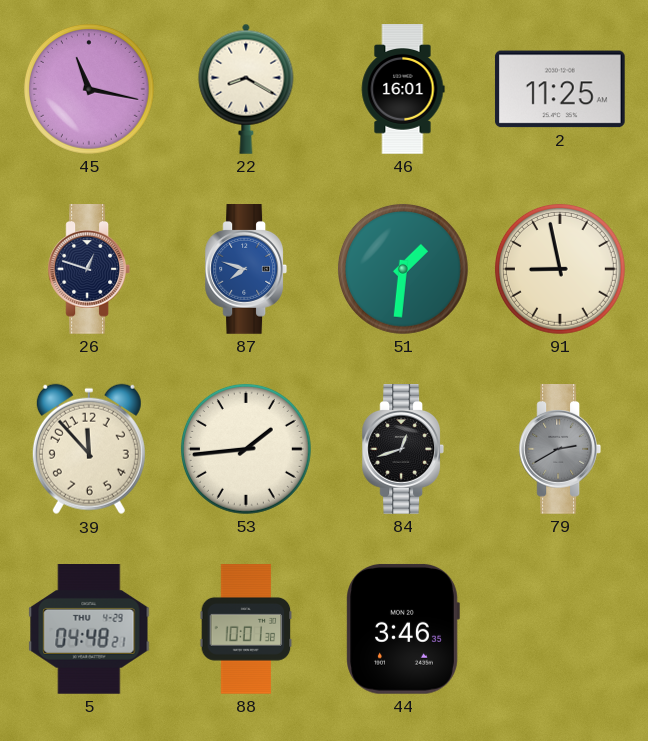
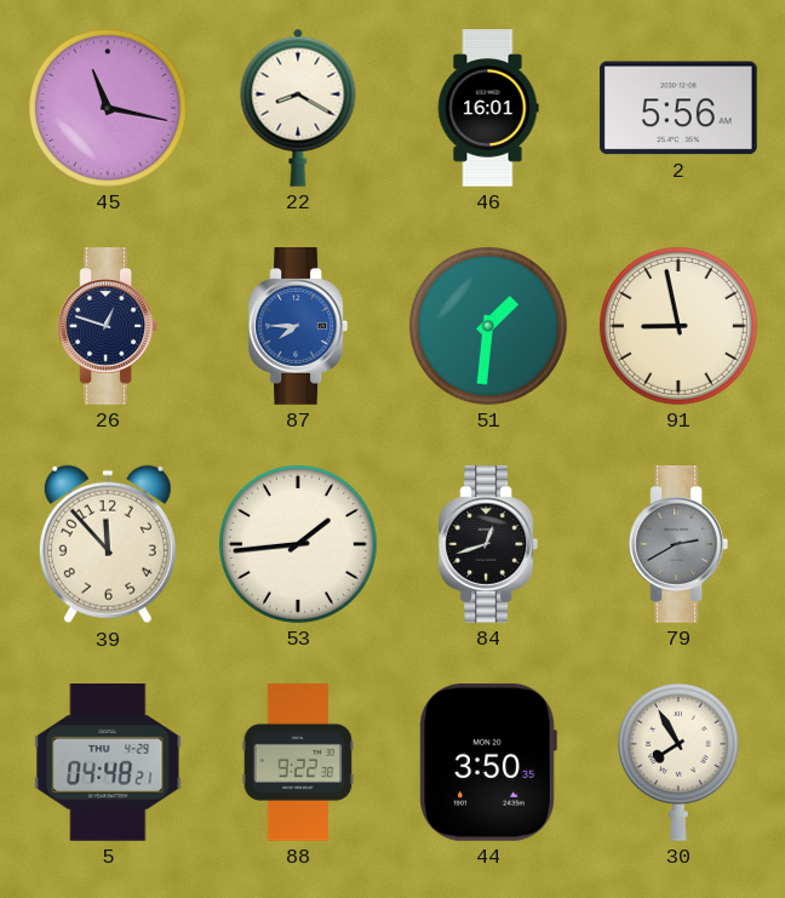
2: 11:25 -> 5:56 (678, 108)
87: 7:48 -> 7:45 (297, 327)
88: 10:01 -> 9:22 (298, 763)
44: 3:46 -> 3:50 (488, 762)
30: none -> 7:55 (678, 762)
